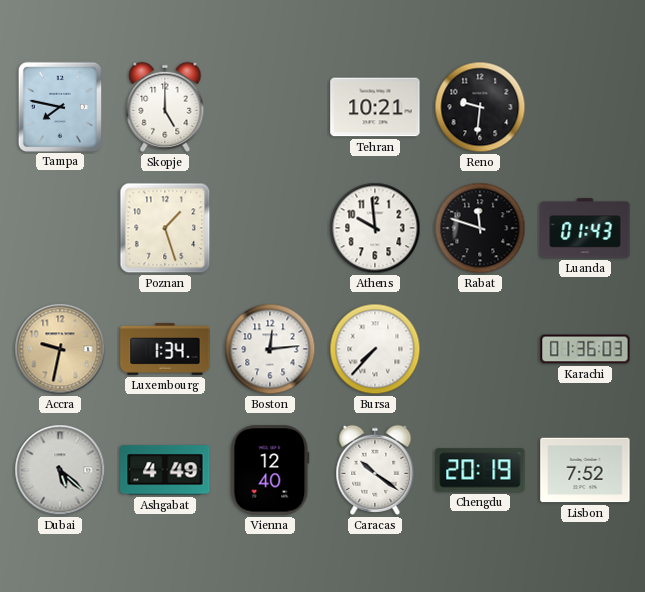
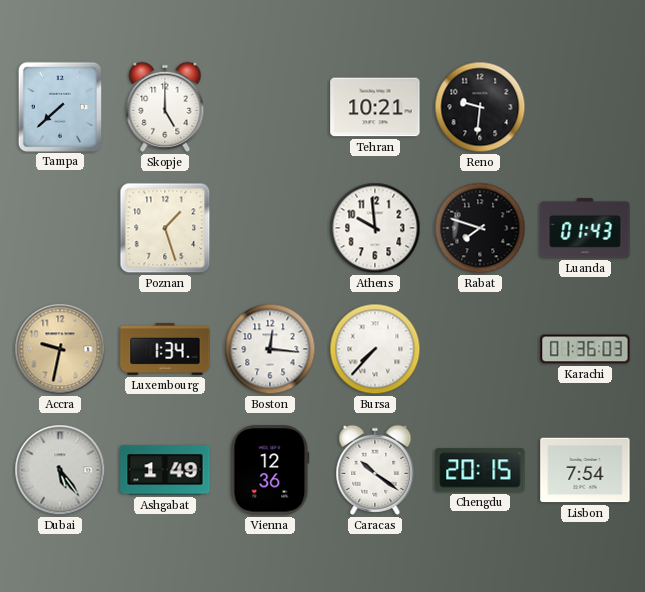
Tampa: 7:47 -> 7:38 (59, 106)
Rabat: 11:48 -> 7:48 (480, 228)
Boston: 12:14 -> 12:16 (270, 349)
Dubai: 5:22 -> 5:24 (60, 470)
Ashgabat: 4:49 -> 1:49 (165, 470)
Vienna: 12:40 -> 12:36 (270, 470)
Chengdu: 20:19 -> 20:15 (480, 470)
Lisbon: 7:52 -> 7:54 (585, 470)
